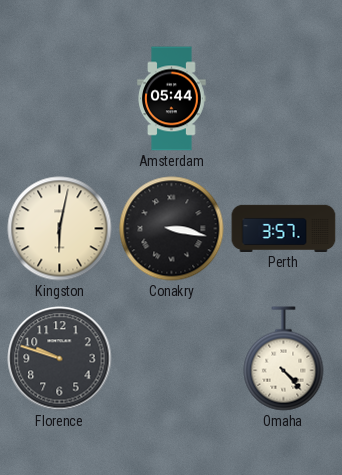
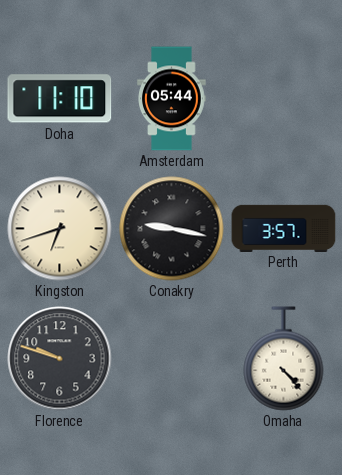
Doha: none -> 11:10 (60, 99)
Kingston: 6:02 -> 6:42 (60, 229)
Conakry: 3:17 -> 9:17 (172, 229)
